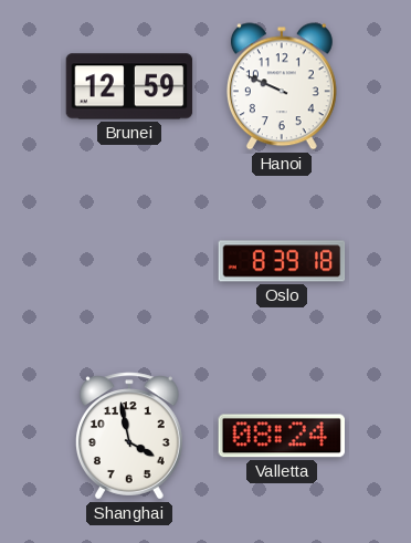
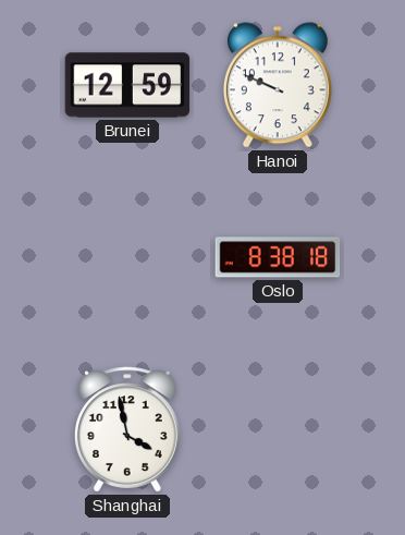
Oslo: 8:39 -> 8:38 (278, 257)
Valletta: 08:24 -> none (281, 436)
